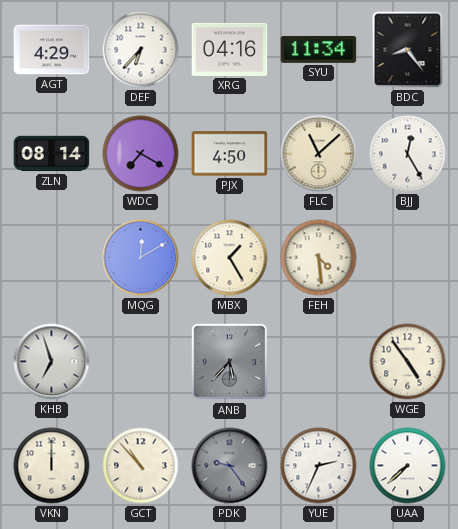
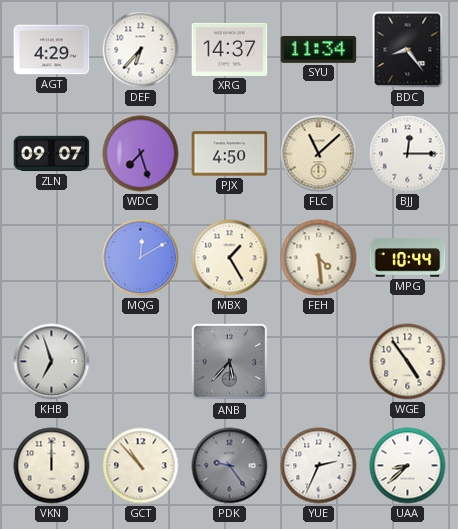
XRG: 04:16 -> 14:37 (230, 49)
ZLN: 08:14 -> 09:07 (52, 154)
WDC: 7:20 -> 7:27 (141, 154)
BJJ: 12:25 -> 12:15 (408, 154)
MPG: none -> 10:44 (408, 258)
UAA: 7:38 -> 8:38 (408, 466)
